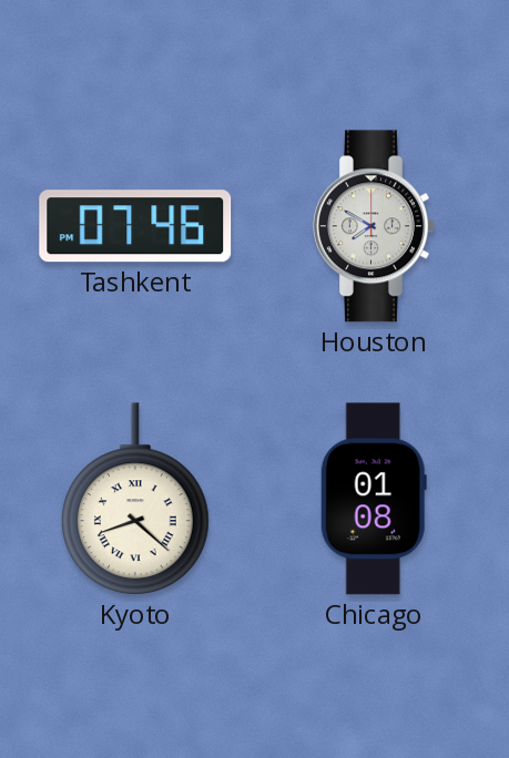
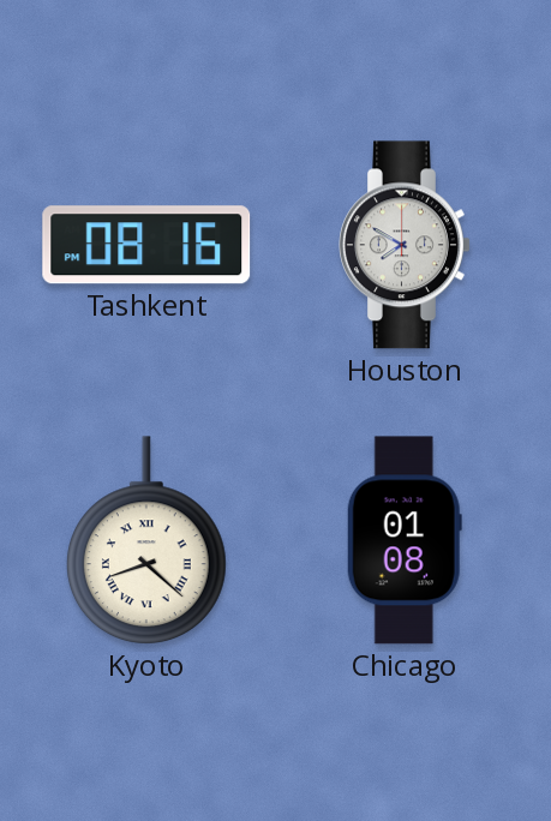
Tashkent: 07:46 -> 08:16 (146, 245)
